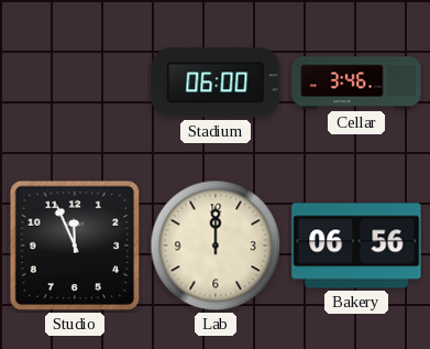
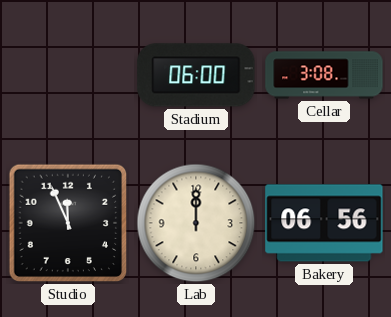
Cellar: 3:46 -> 3:08 (324, 75)
